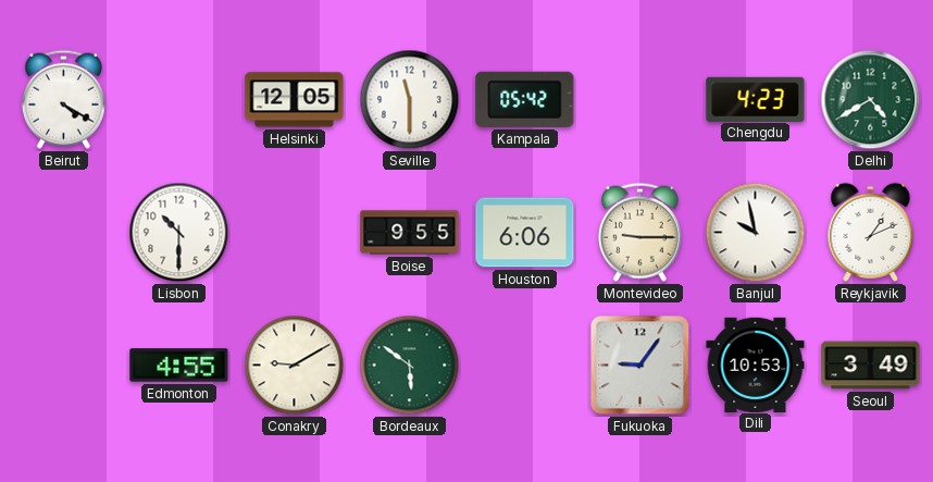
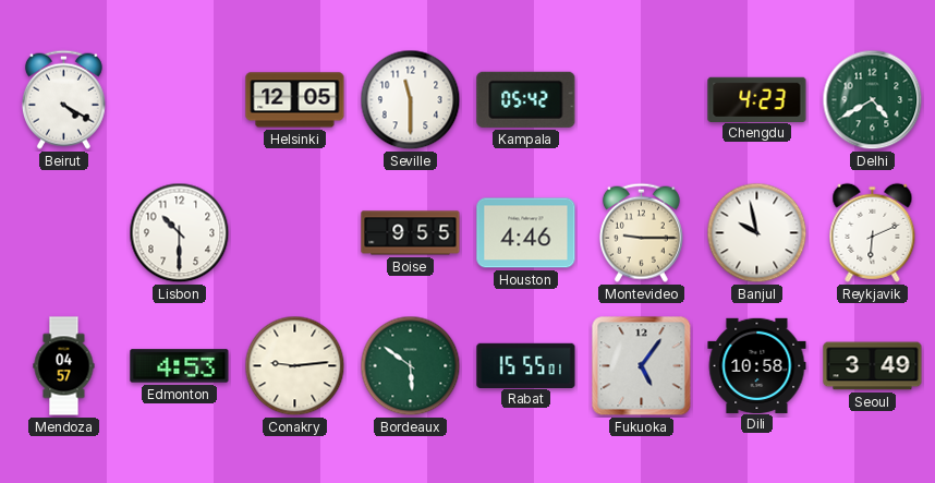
Houston: 6:06 -> 4:46 (526, 233)
Reykjavik: 1:11 -> 6:11 (873, 232)
Mendoza: none -> 04:57 (64, 366)
Edmonton: 4:55 -> 4:53 (180, 366)
Conakry: 9:10 -> 9:14 (295, 366)
Rabat: none -> 15:55 (526, 365)
Fukuoka: 9:06 -> 5:06 (642, 366)
Dili: 10:53 -> 10:58 (757, 365)
